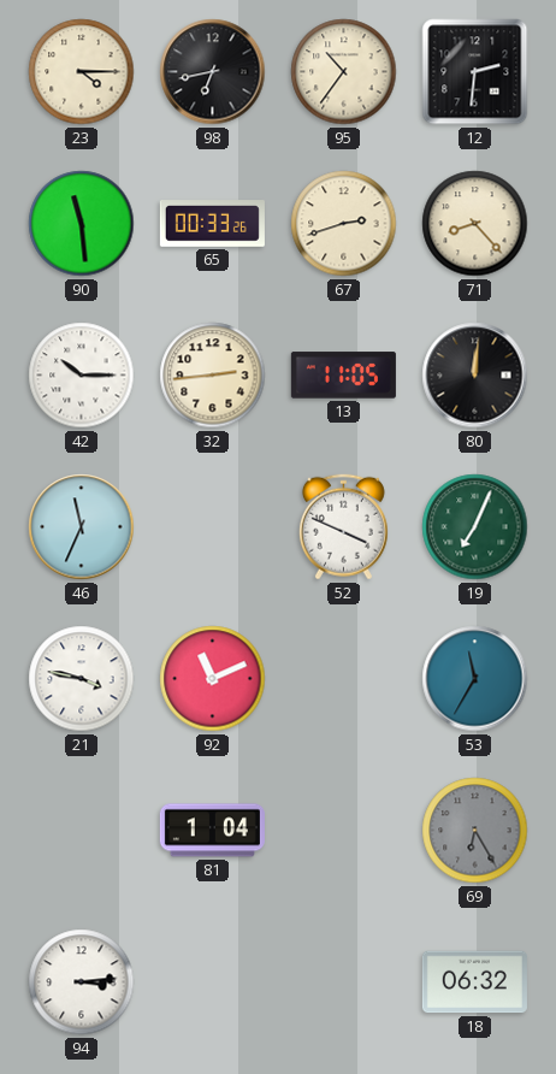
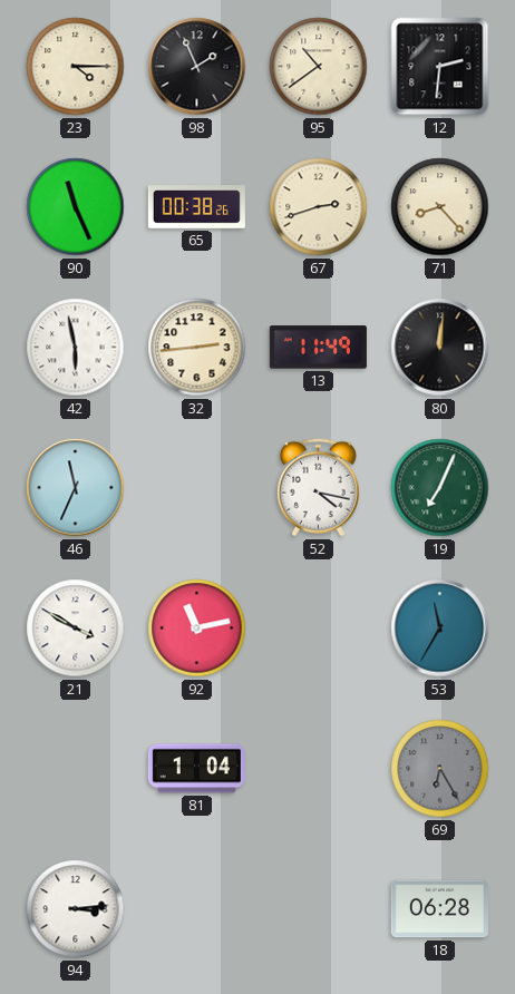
98: 6:43 -> 1:56 (197, 67)
95: 10:36 -> 10:39 (319, 67)
90: 11:29 -> 11:26 (76, 207)
65: 00:33 -> 00:38 (196, 207)
42: 10:15 -> 5:58 (76, 348)
13: 11:05 -> 11:49 (318, 348)
52: 3:49 -> 4:17 (318, 488)
21: 3:47 -> 3:50 (76, 628)
92: 11:11 -> 11:13 (197, 628)
18: 06:32 -> 06:28 (439, 909)
